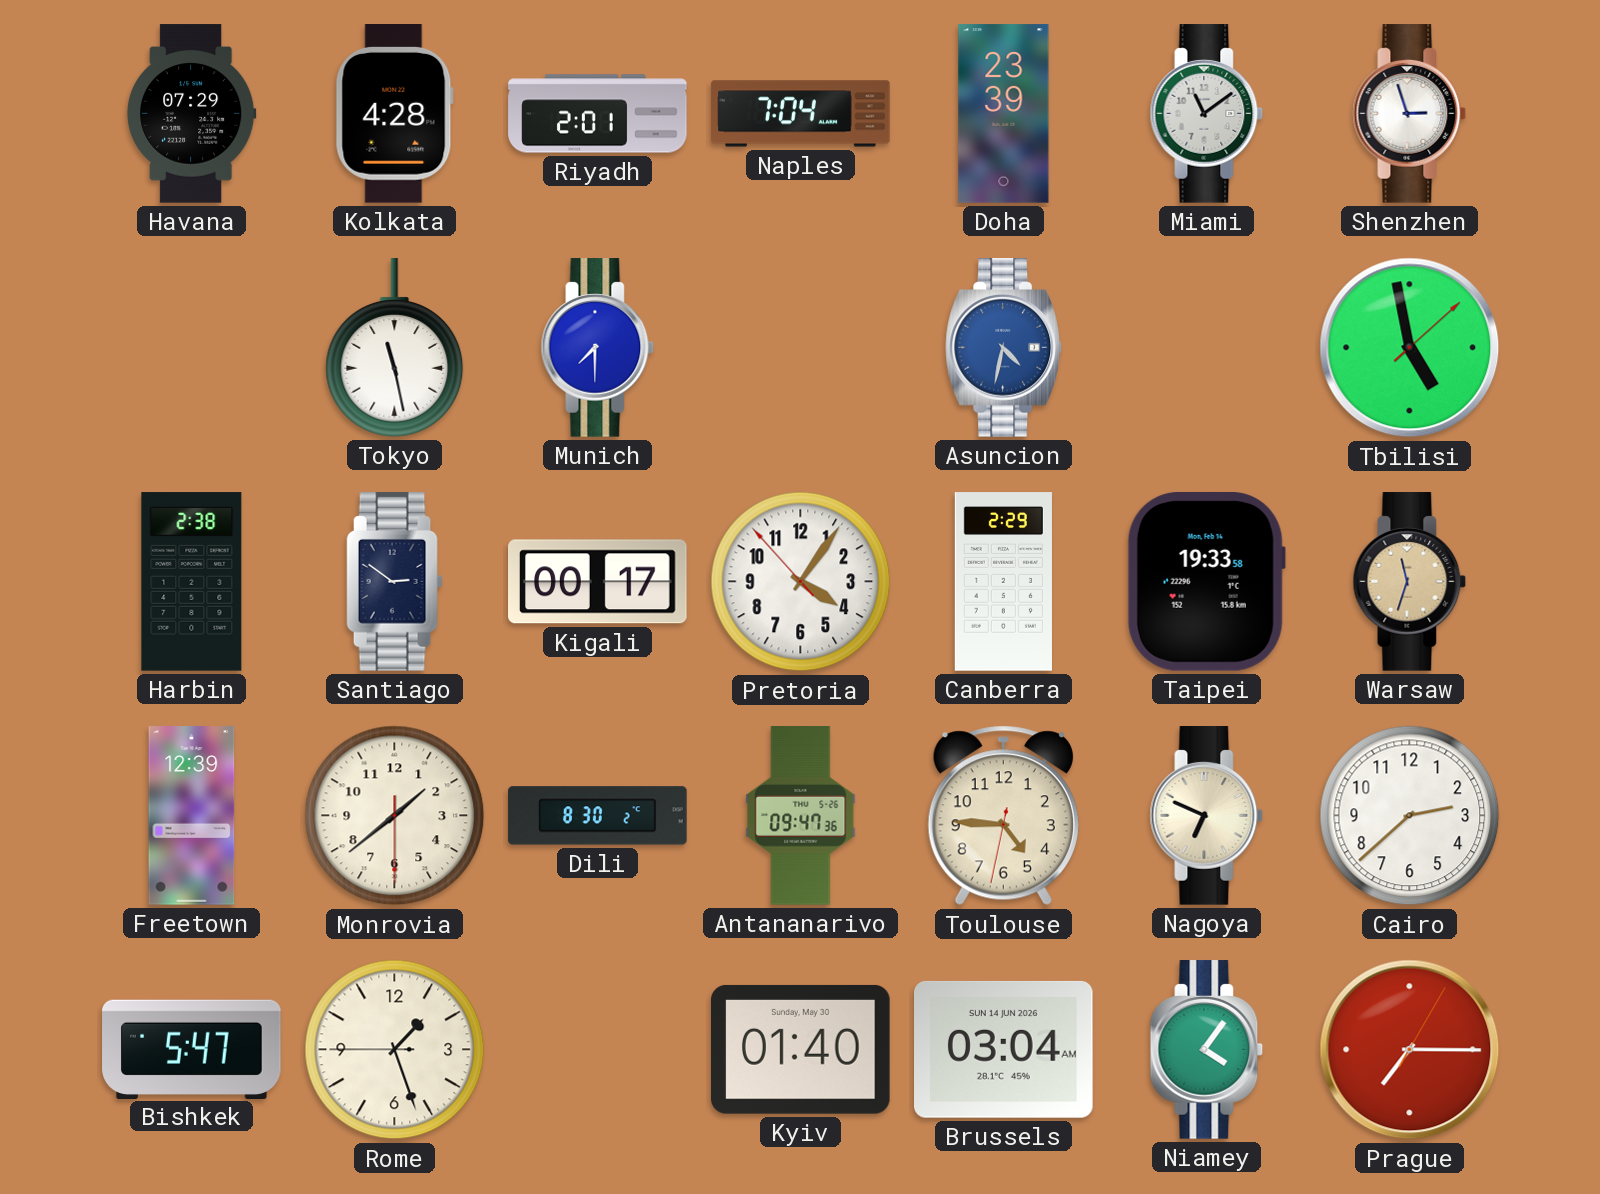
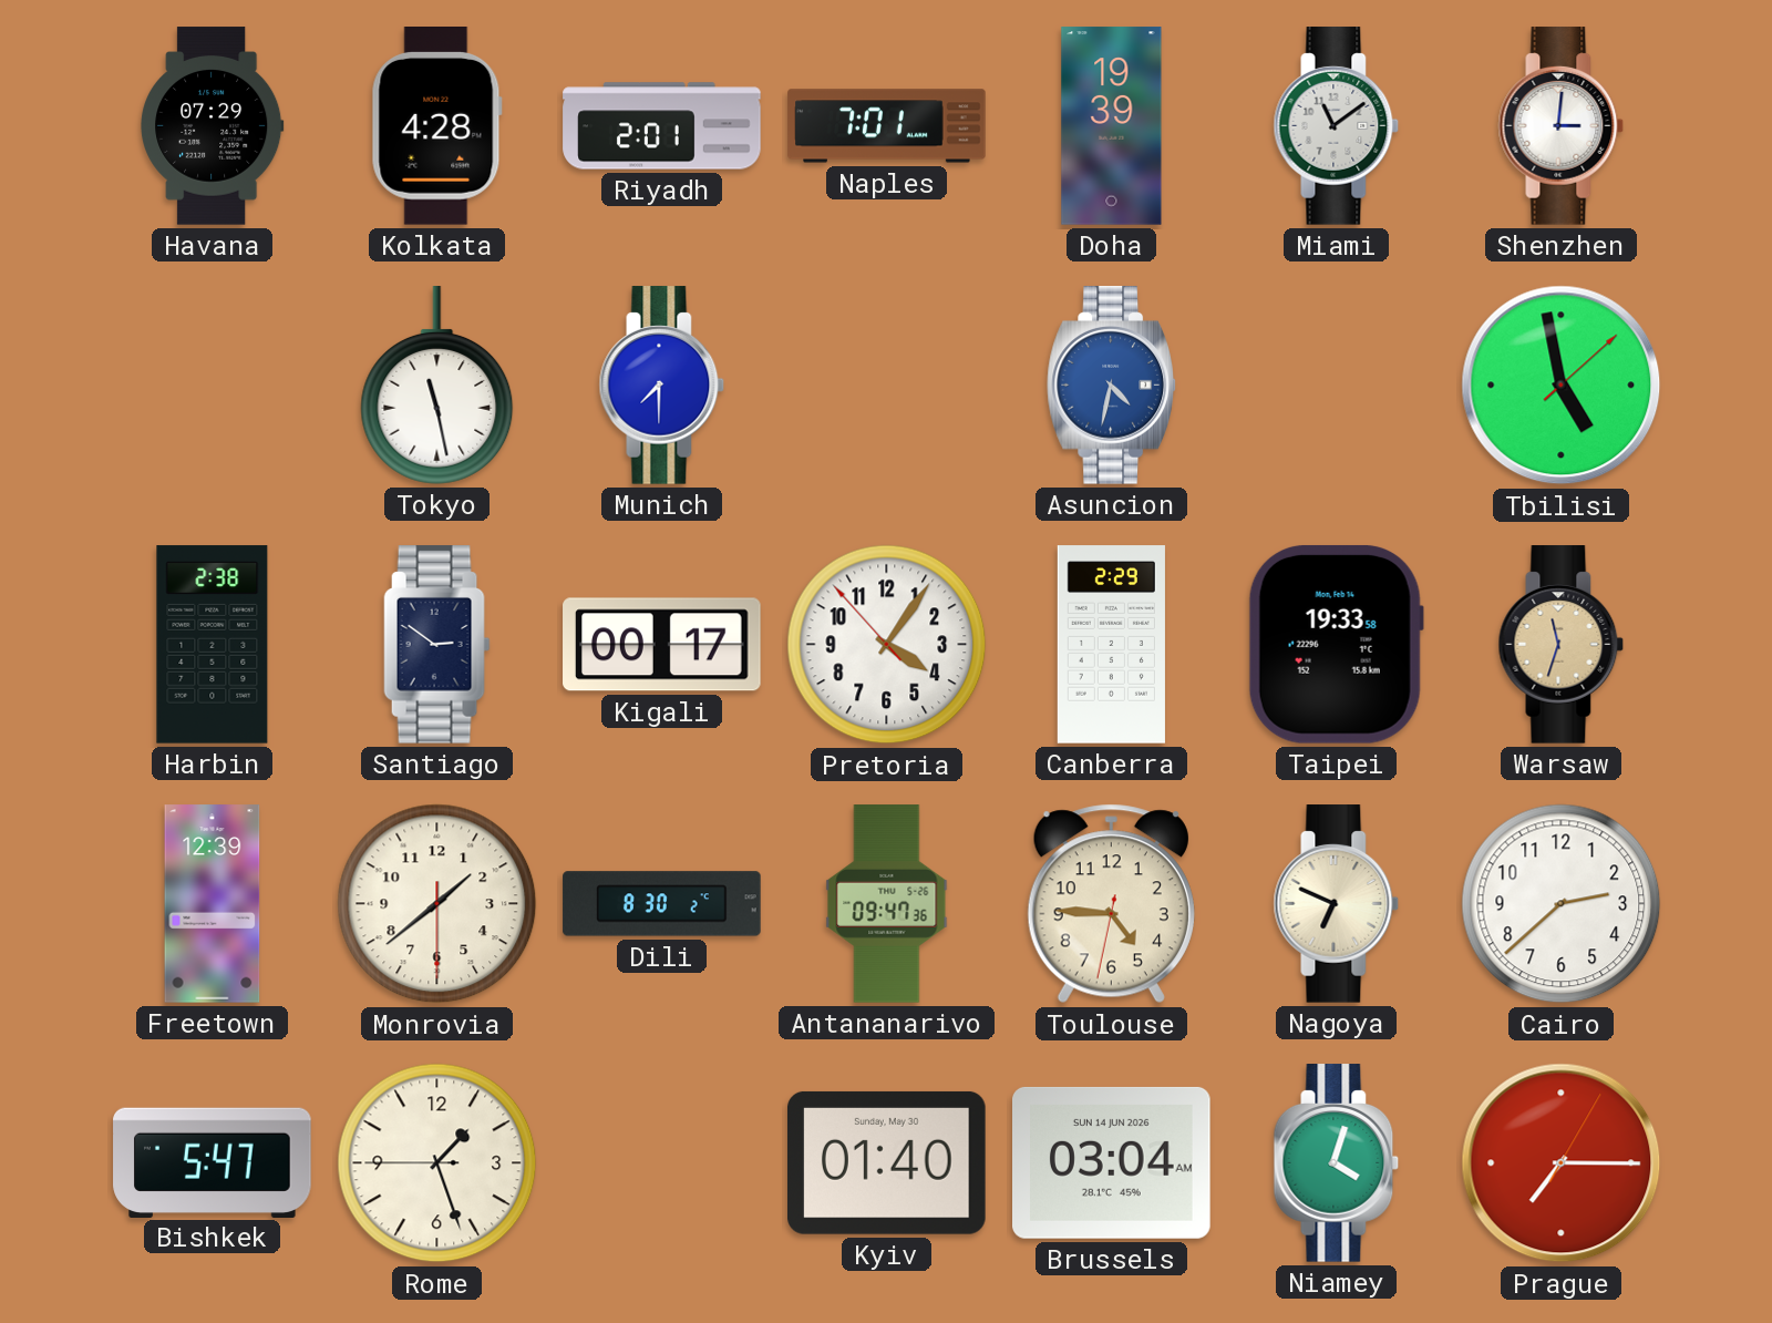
Naples: 7:04 -> 7:01 (887, 126)
Doha: 23:39 -> 19:39 (1112, 126)
Shenzhen: 2:57 -> 3:01 (1562, 126)
Niamey: 4:06 -> 4:03 (1337, 1163)
